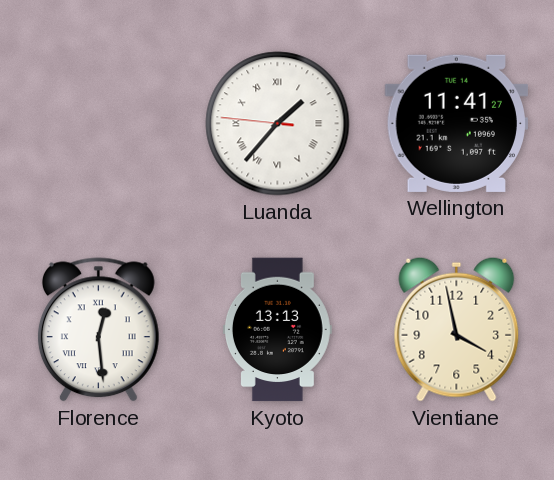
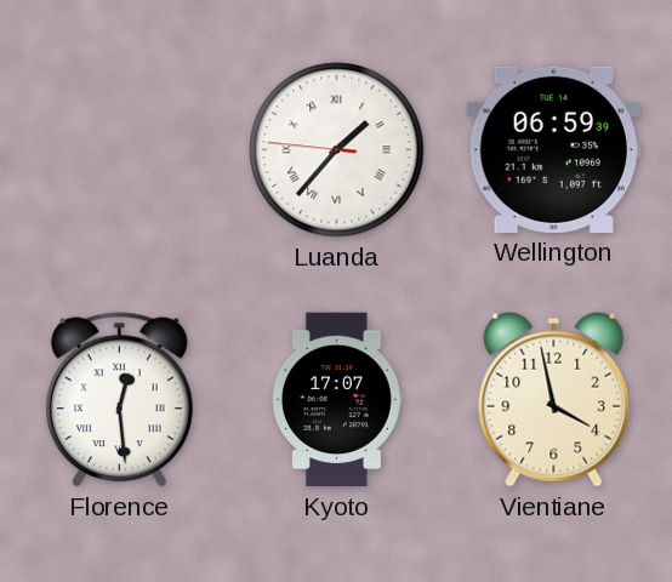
Wellington: 11:41 -> 06:59 (553, 149)
Kyoto: 13:13 -> 17:07 (336, 400)
